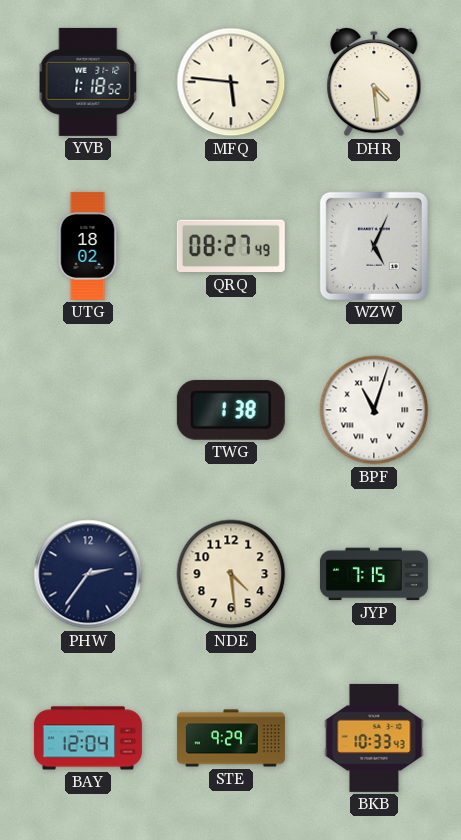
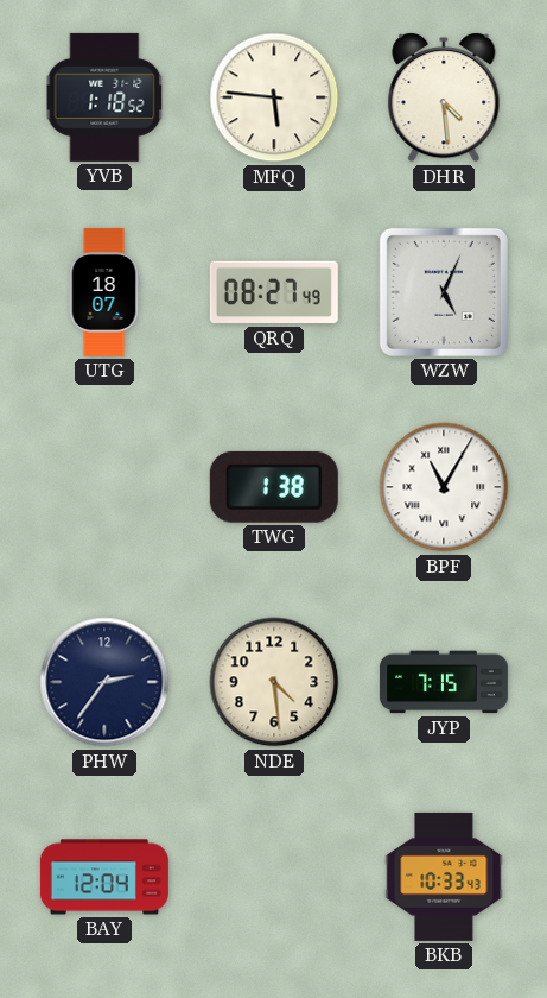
UTG: 18:02 -> 18:07 (104, 292)
BPF: 11:03 -> 11:05 (444, 487)
STE: 9:29 -> none (231, 738)
